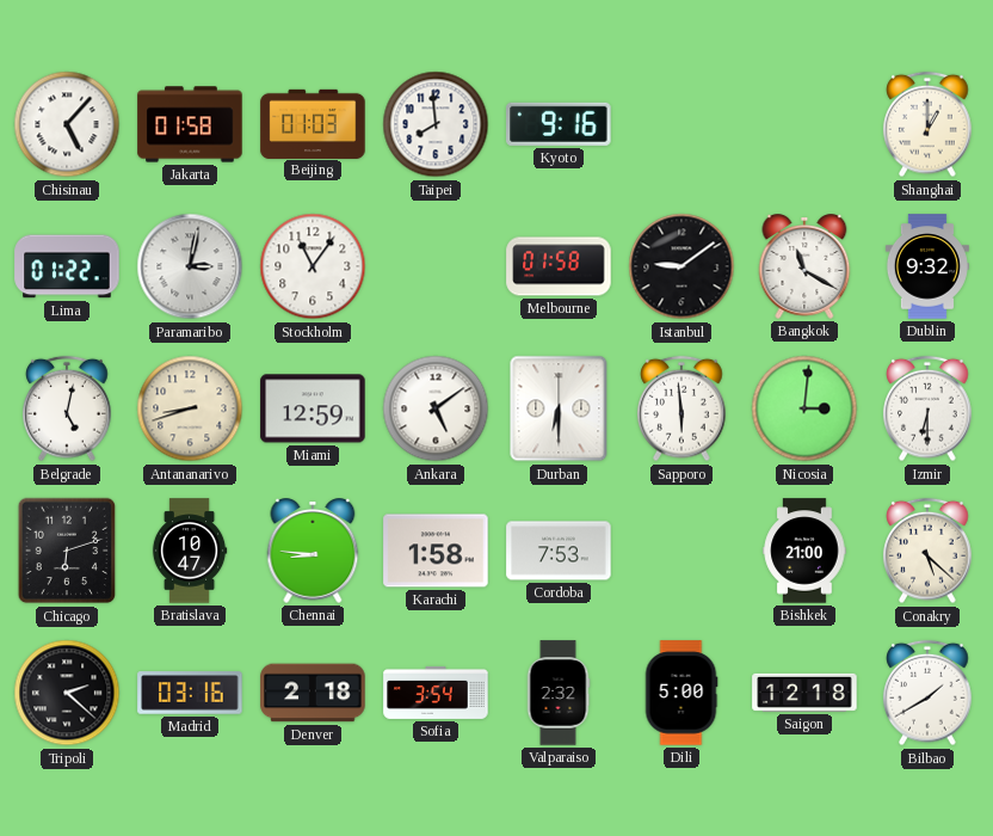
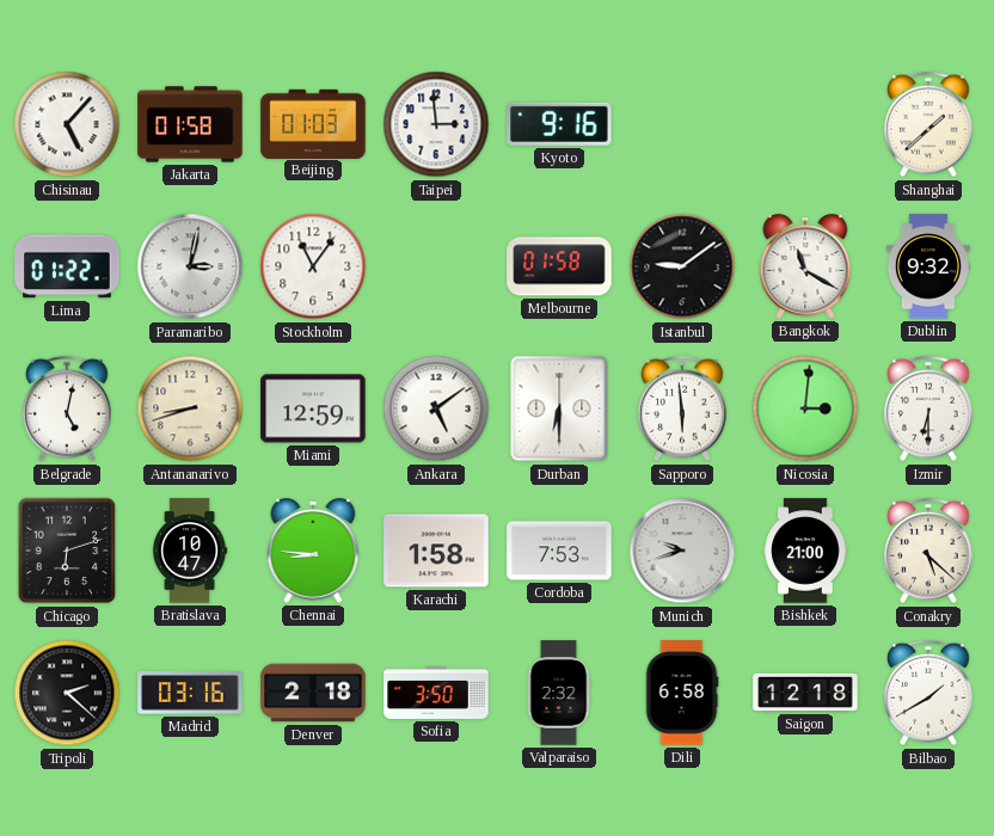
Taipei: 7:59 -> 2:59 (436, 124)
Shanghai: 1:00 -> 1:38 (928, 124)
Munich: none -> 9:42 (682, 551)
Sofia: 3:54 -> 3:50 (436, 693)
Dili: 5:00 -> 6:58 (682, 693)
